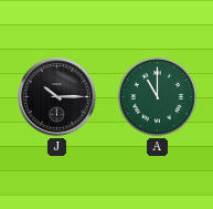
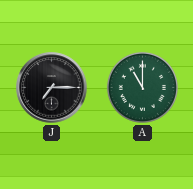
J: 10:15 -> 7:15 (52, 88)
